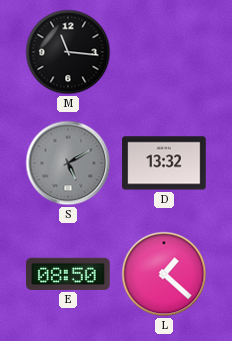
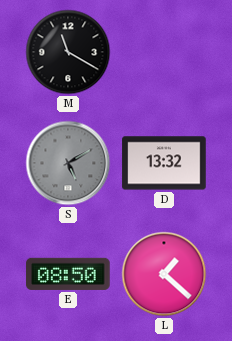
M: 11:16 -> 11:20 (68, 52)
